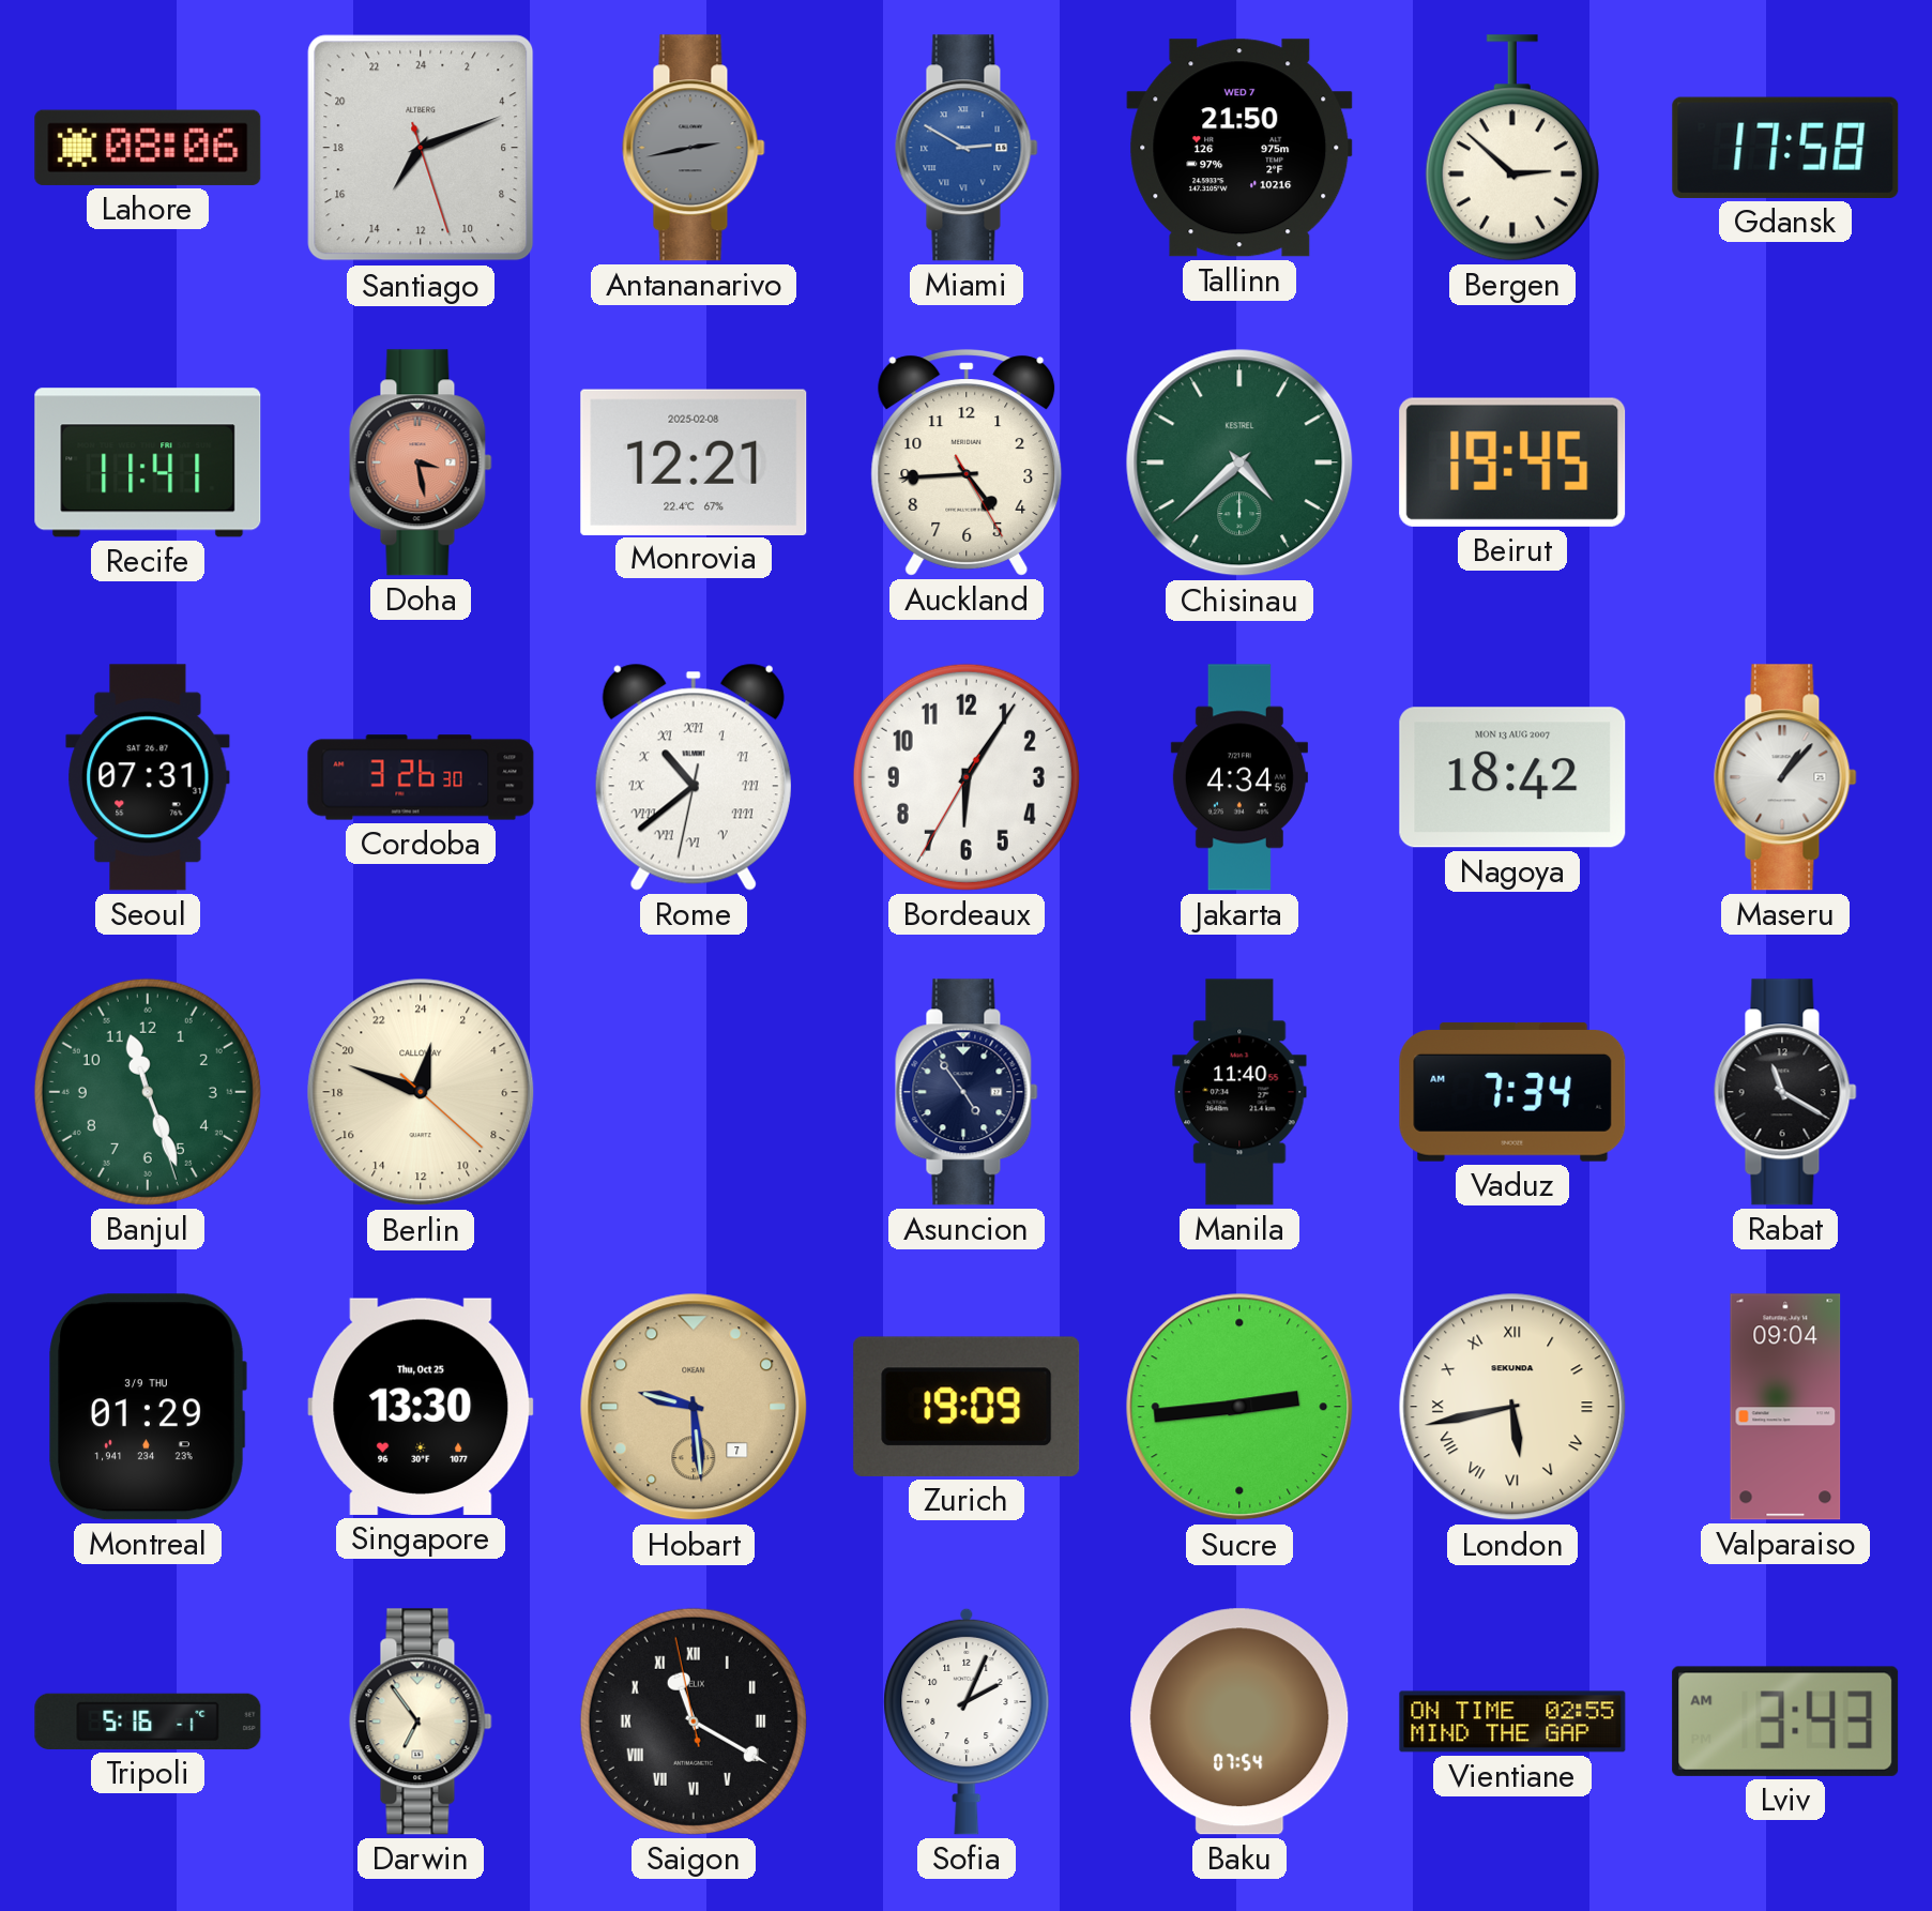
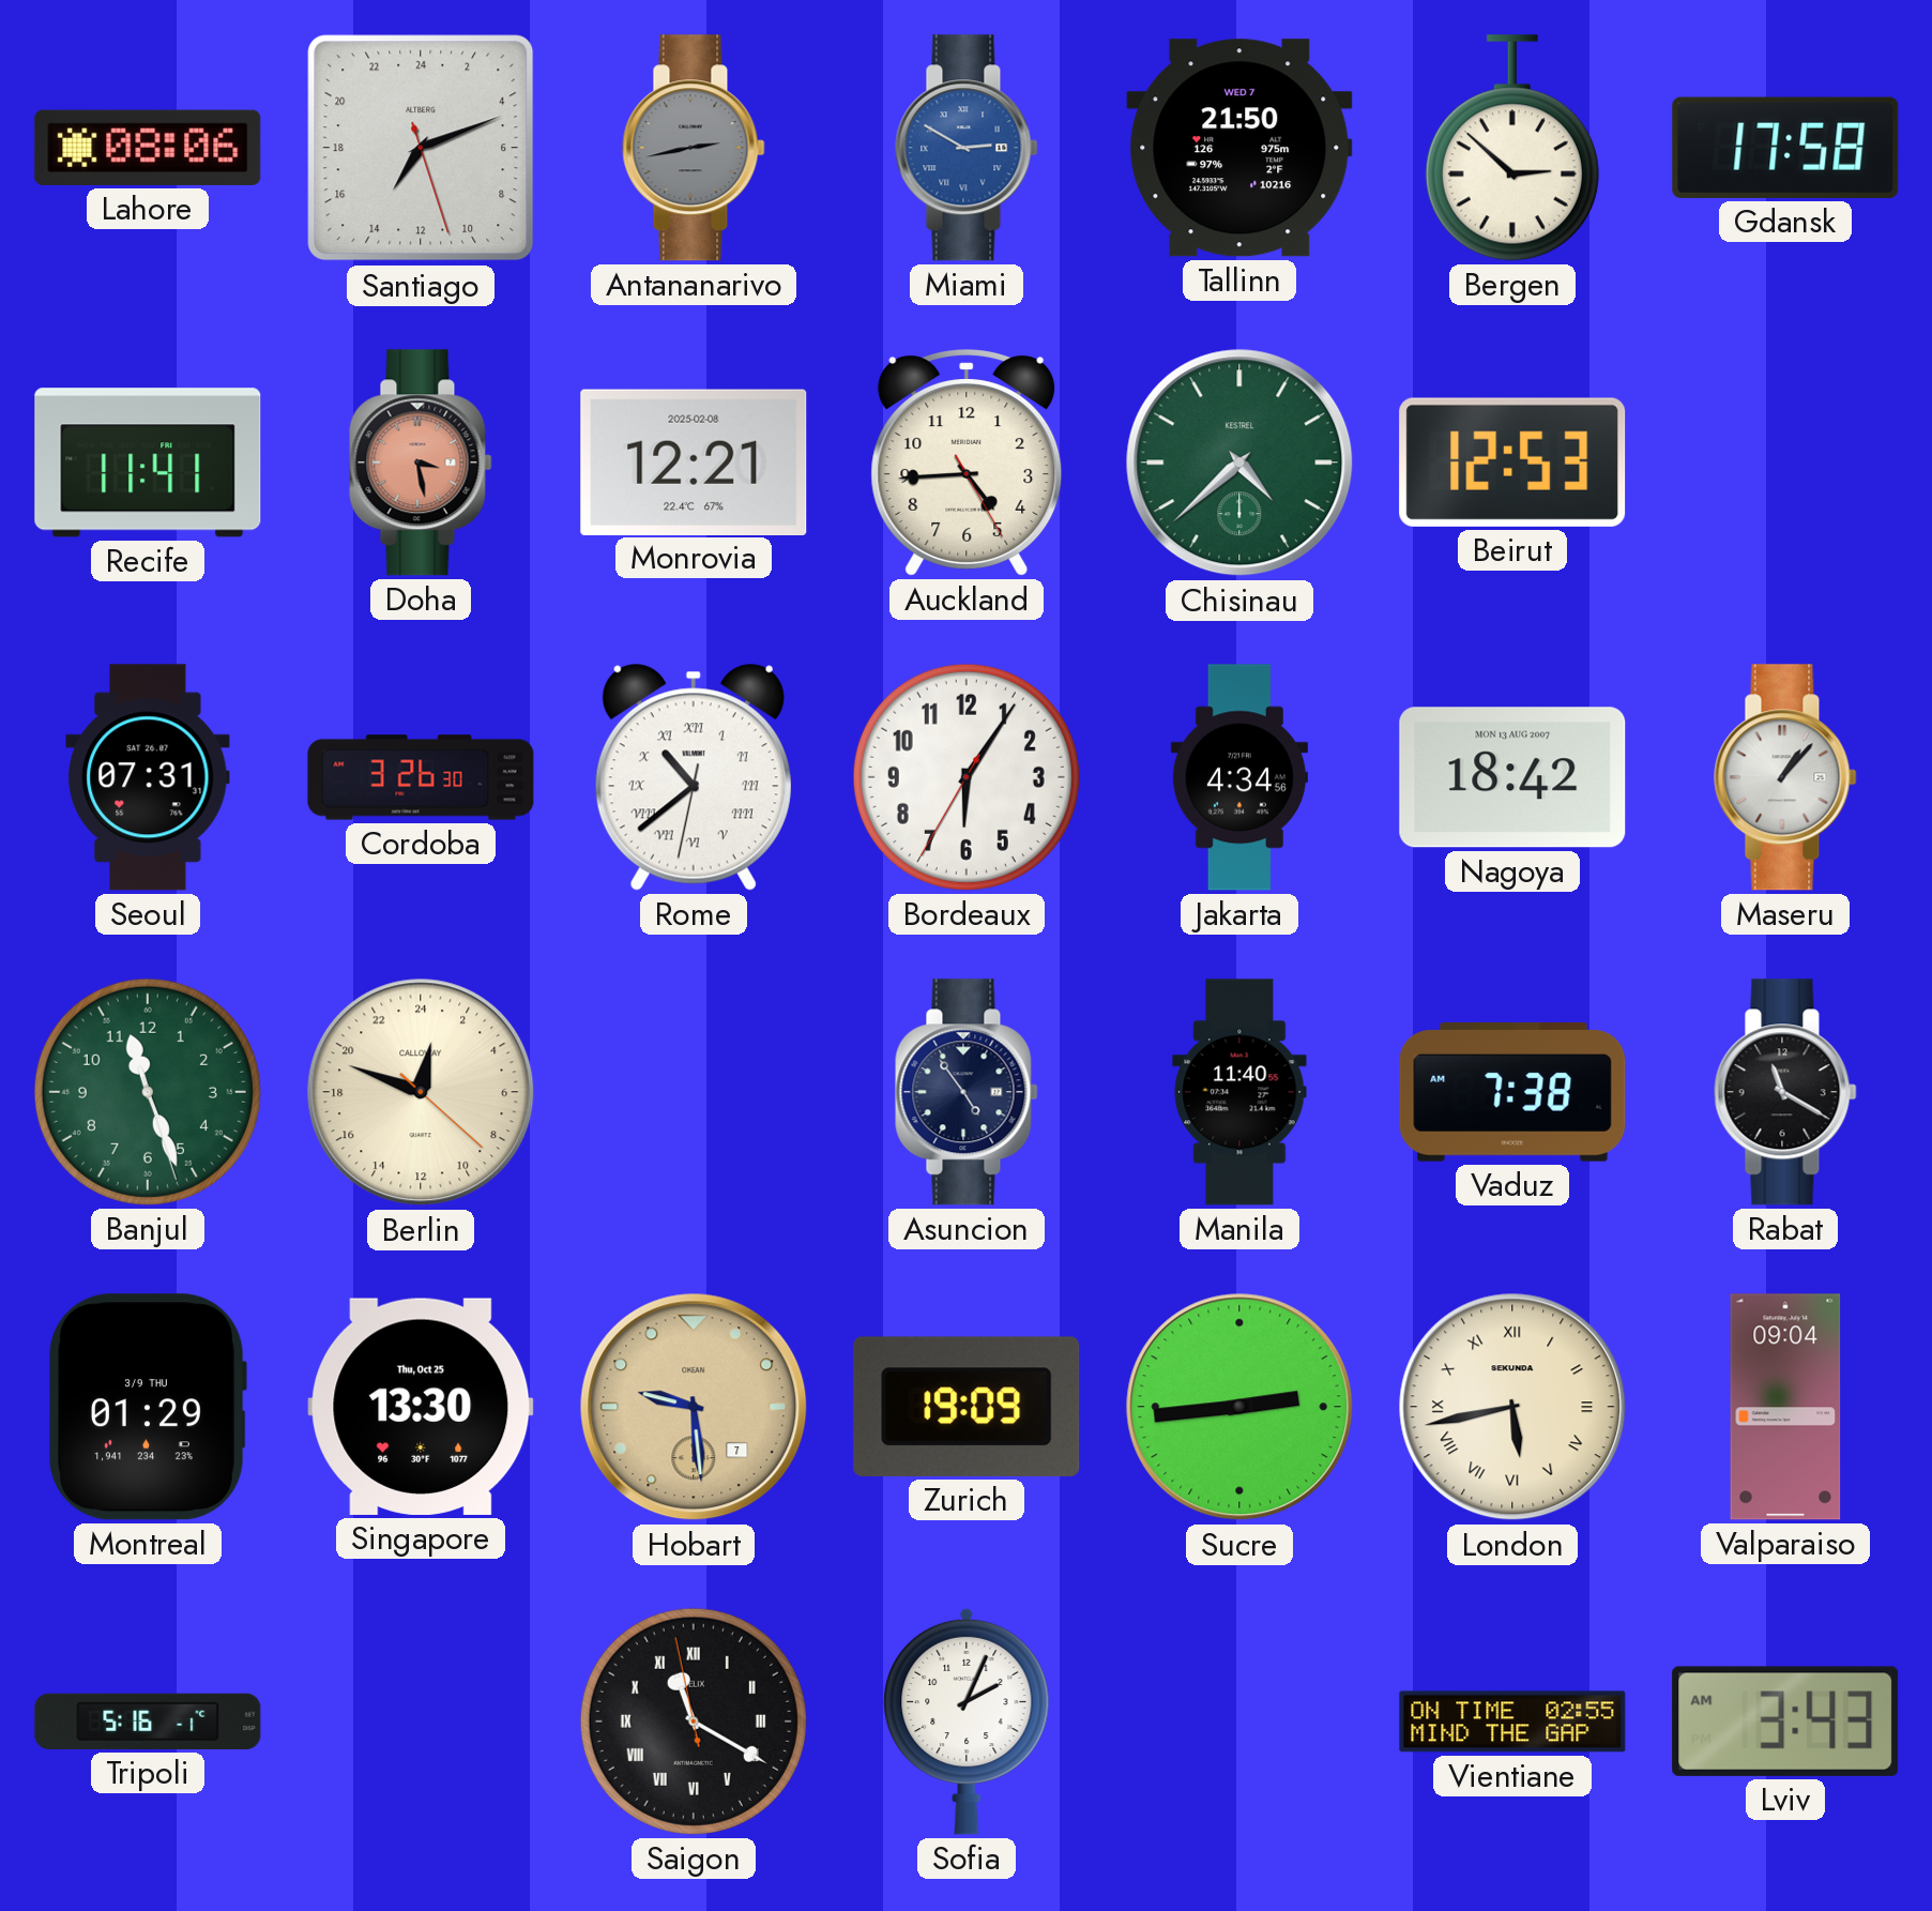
Beirut: 19:45 -> 12:53 (1512, 462)
Vaduz: 7:34 -> 7:38 (1512, 1092)
Darwin: 6:54 -> none (421, 1722)
Baku: 07:54 -> none (1239, 1722)
